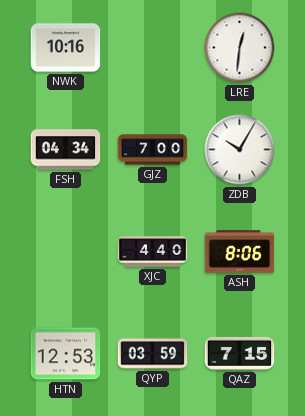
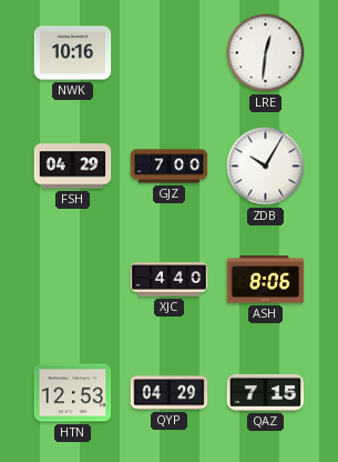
FSH: 04:34 -> 04:29 (73, 167)
QYP: 03:59 -> 04:29 (170, 393)
